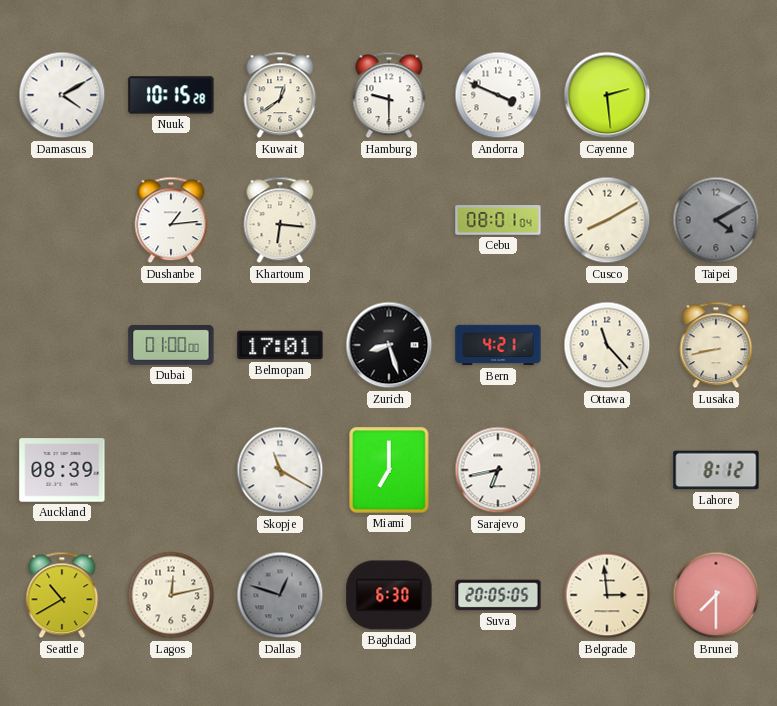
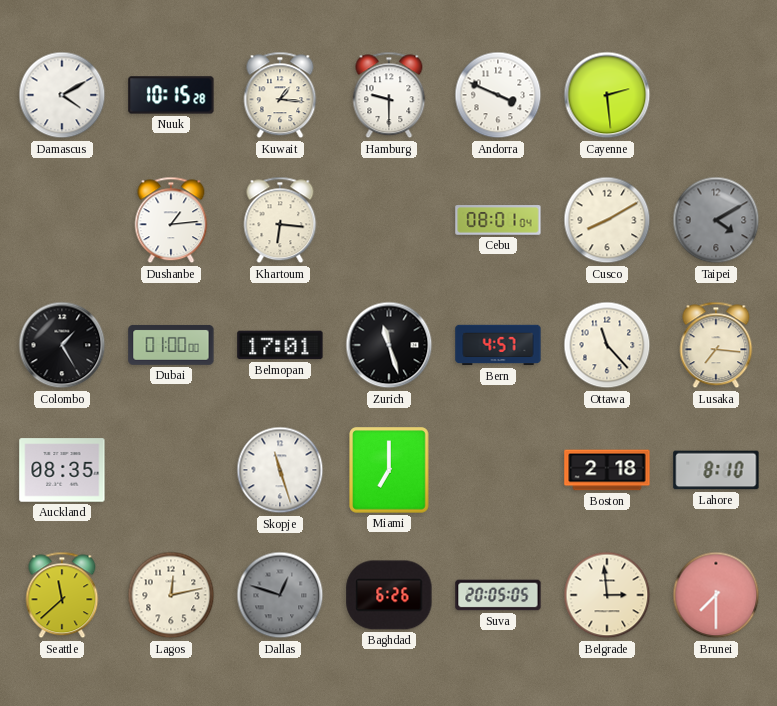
Kuwait: 12:39 -> 1:16 (280, 95)
Colombo: none -> 1:25 (62, 345)
Zurich: 8:27 -> 11:27 (389, 345)
Bern: 4:21 -> 4:57 (498, 345)
Lusaka: 8:43 -> 7:16 (716, 345)
Auckland: 08:39 -> 08:35 (62, 470)
Skopje: 11:20 -> 11:27 (280, 470)
Sarajevo: 6:43 -> none (498, 470)
Boston: none -> 2:18 (607, 470)
Lahore: 8:12 -> 8:10 (716, 470)
Seattle: 10:40 -> 11:38 (62, 595)
Baghdad: 6:30 -> 6:26 (389, 595)
